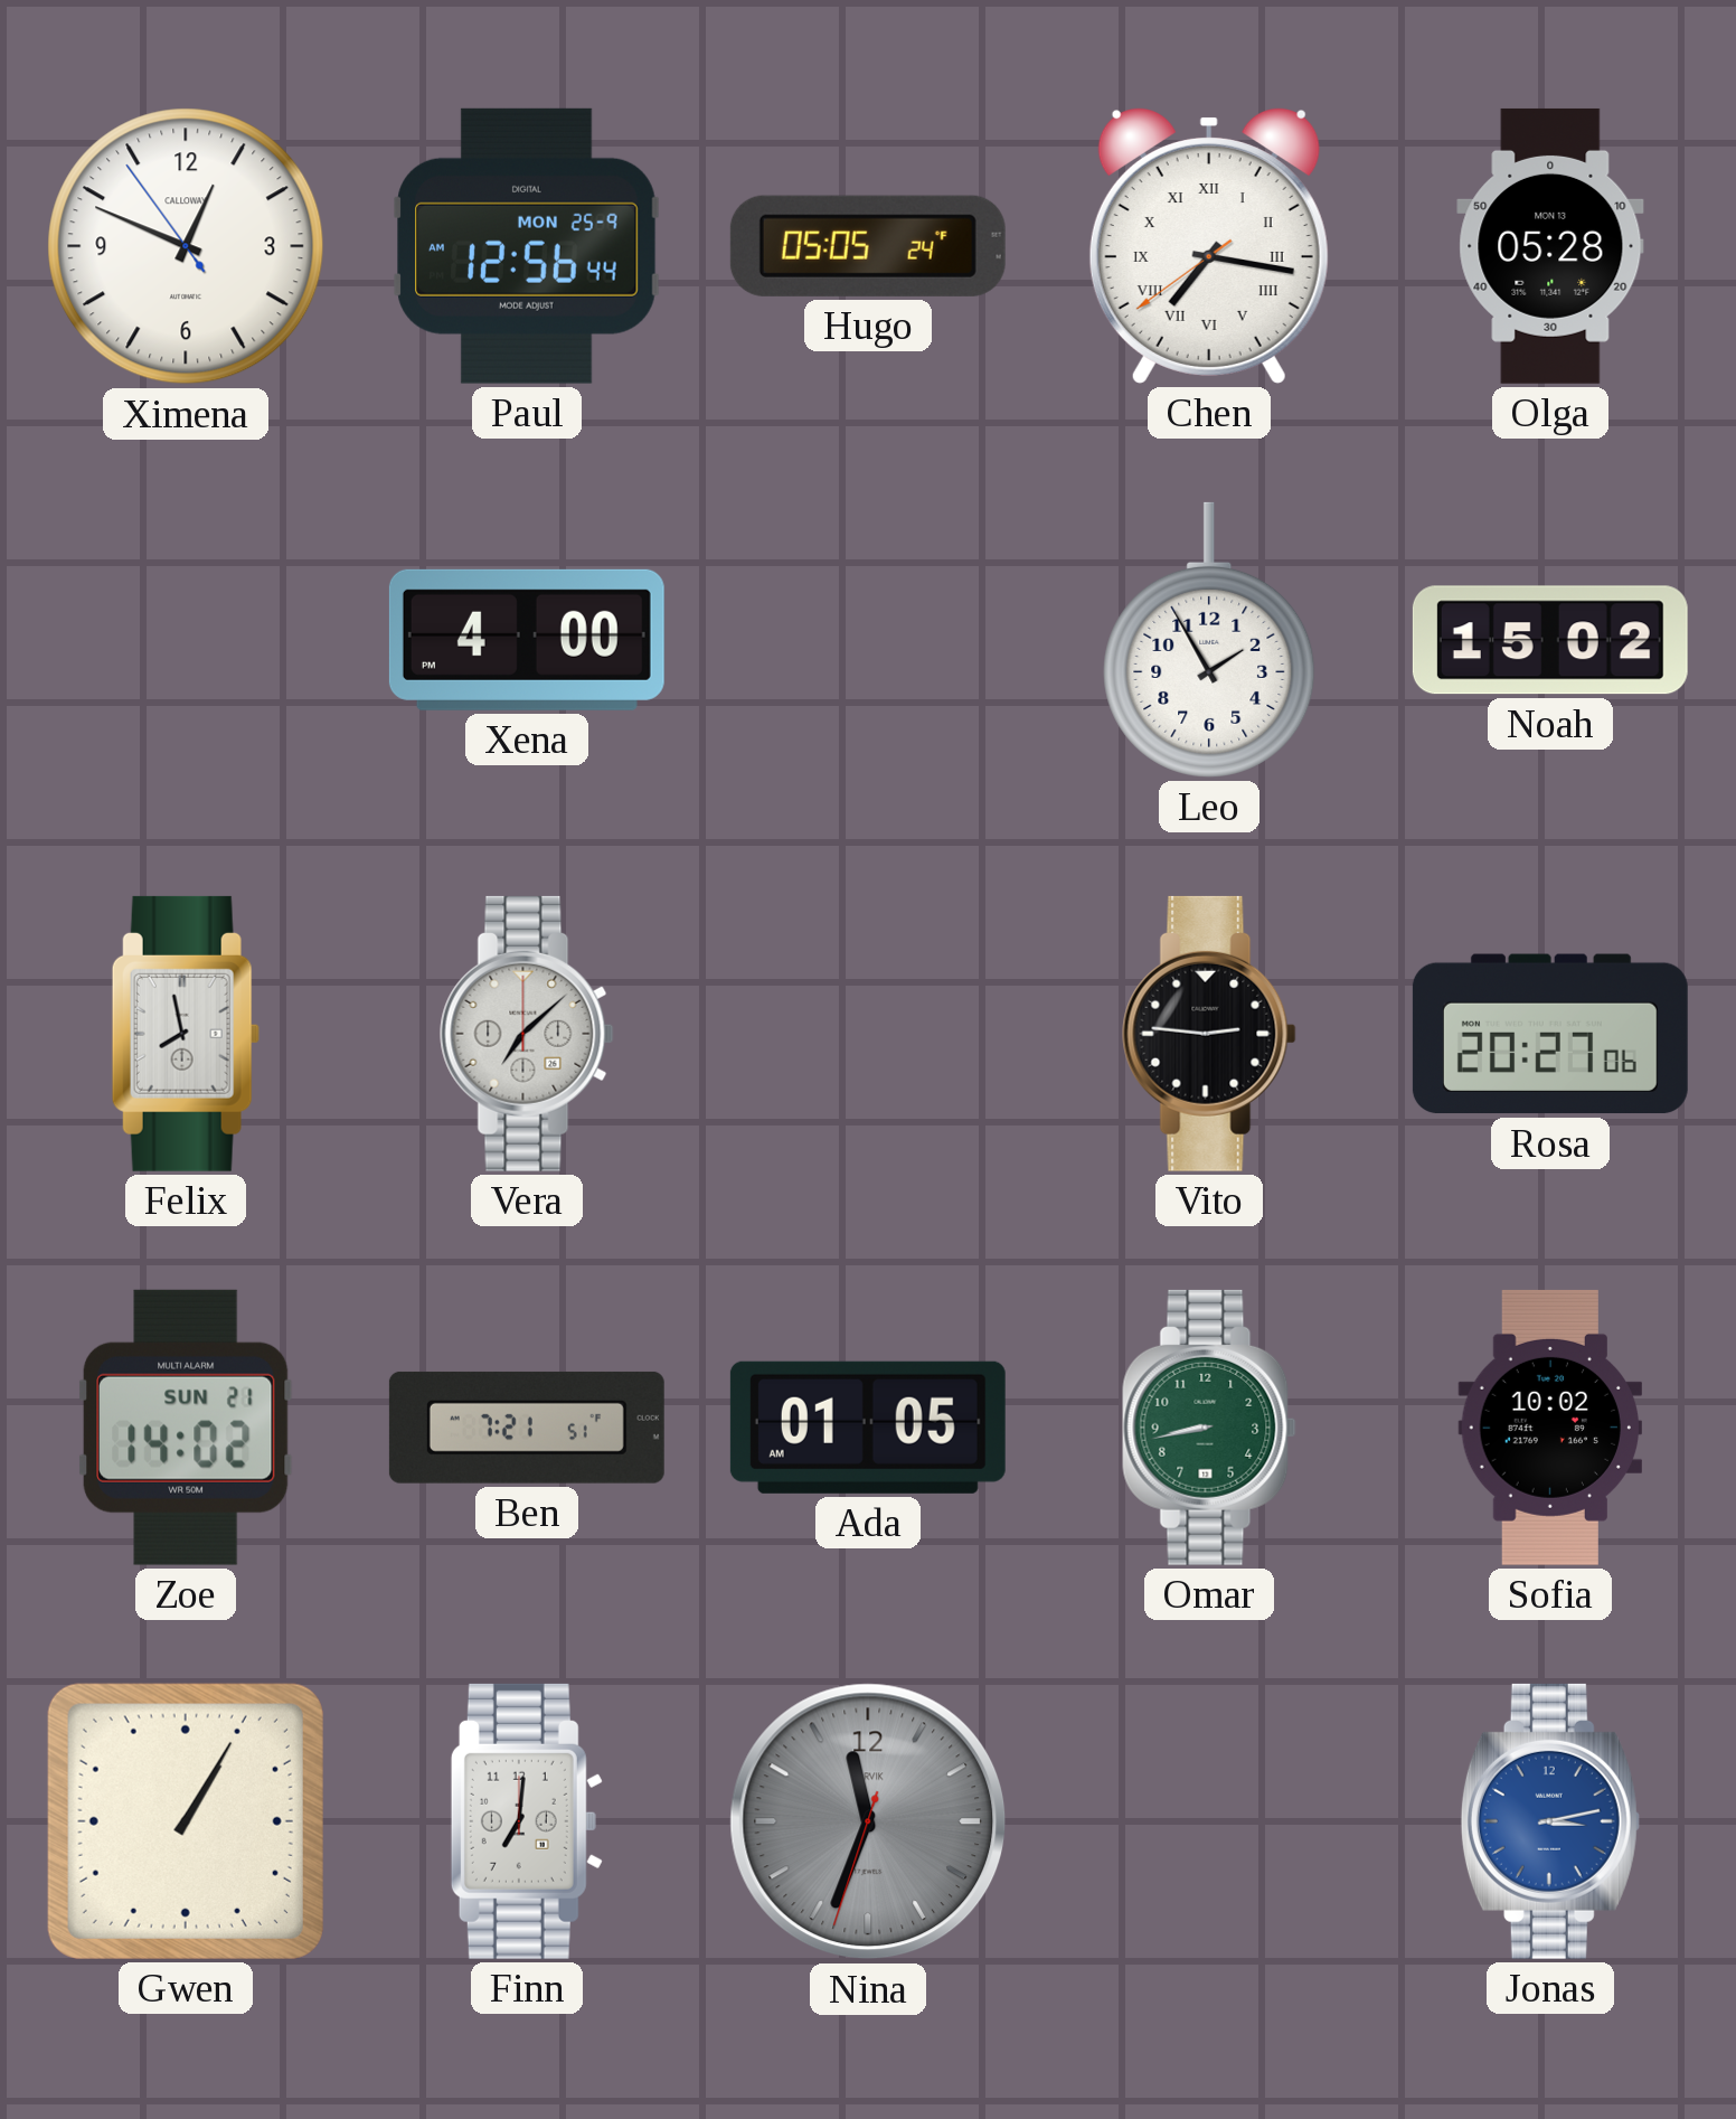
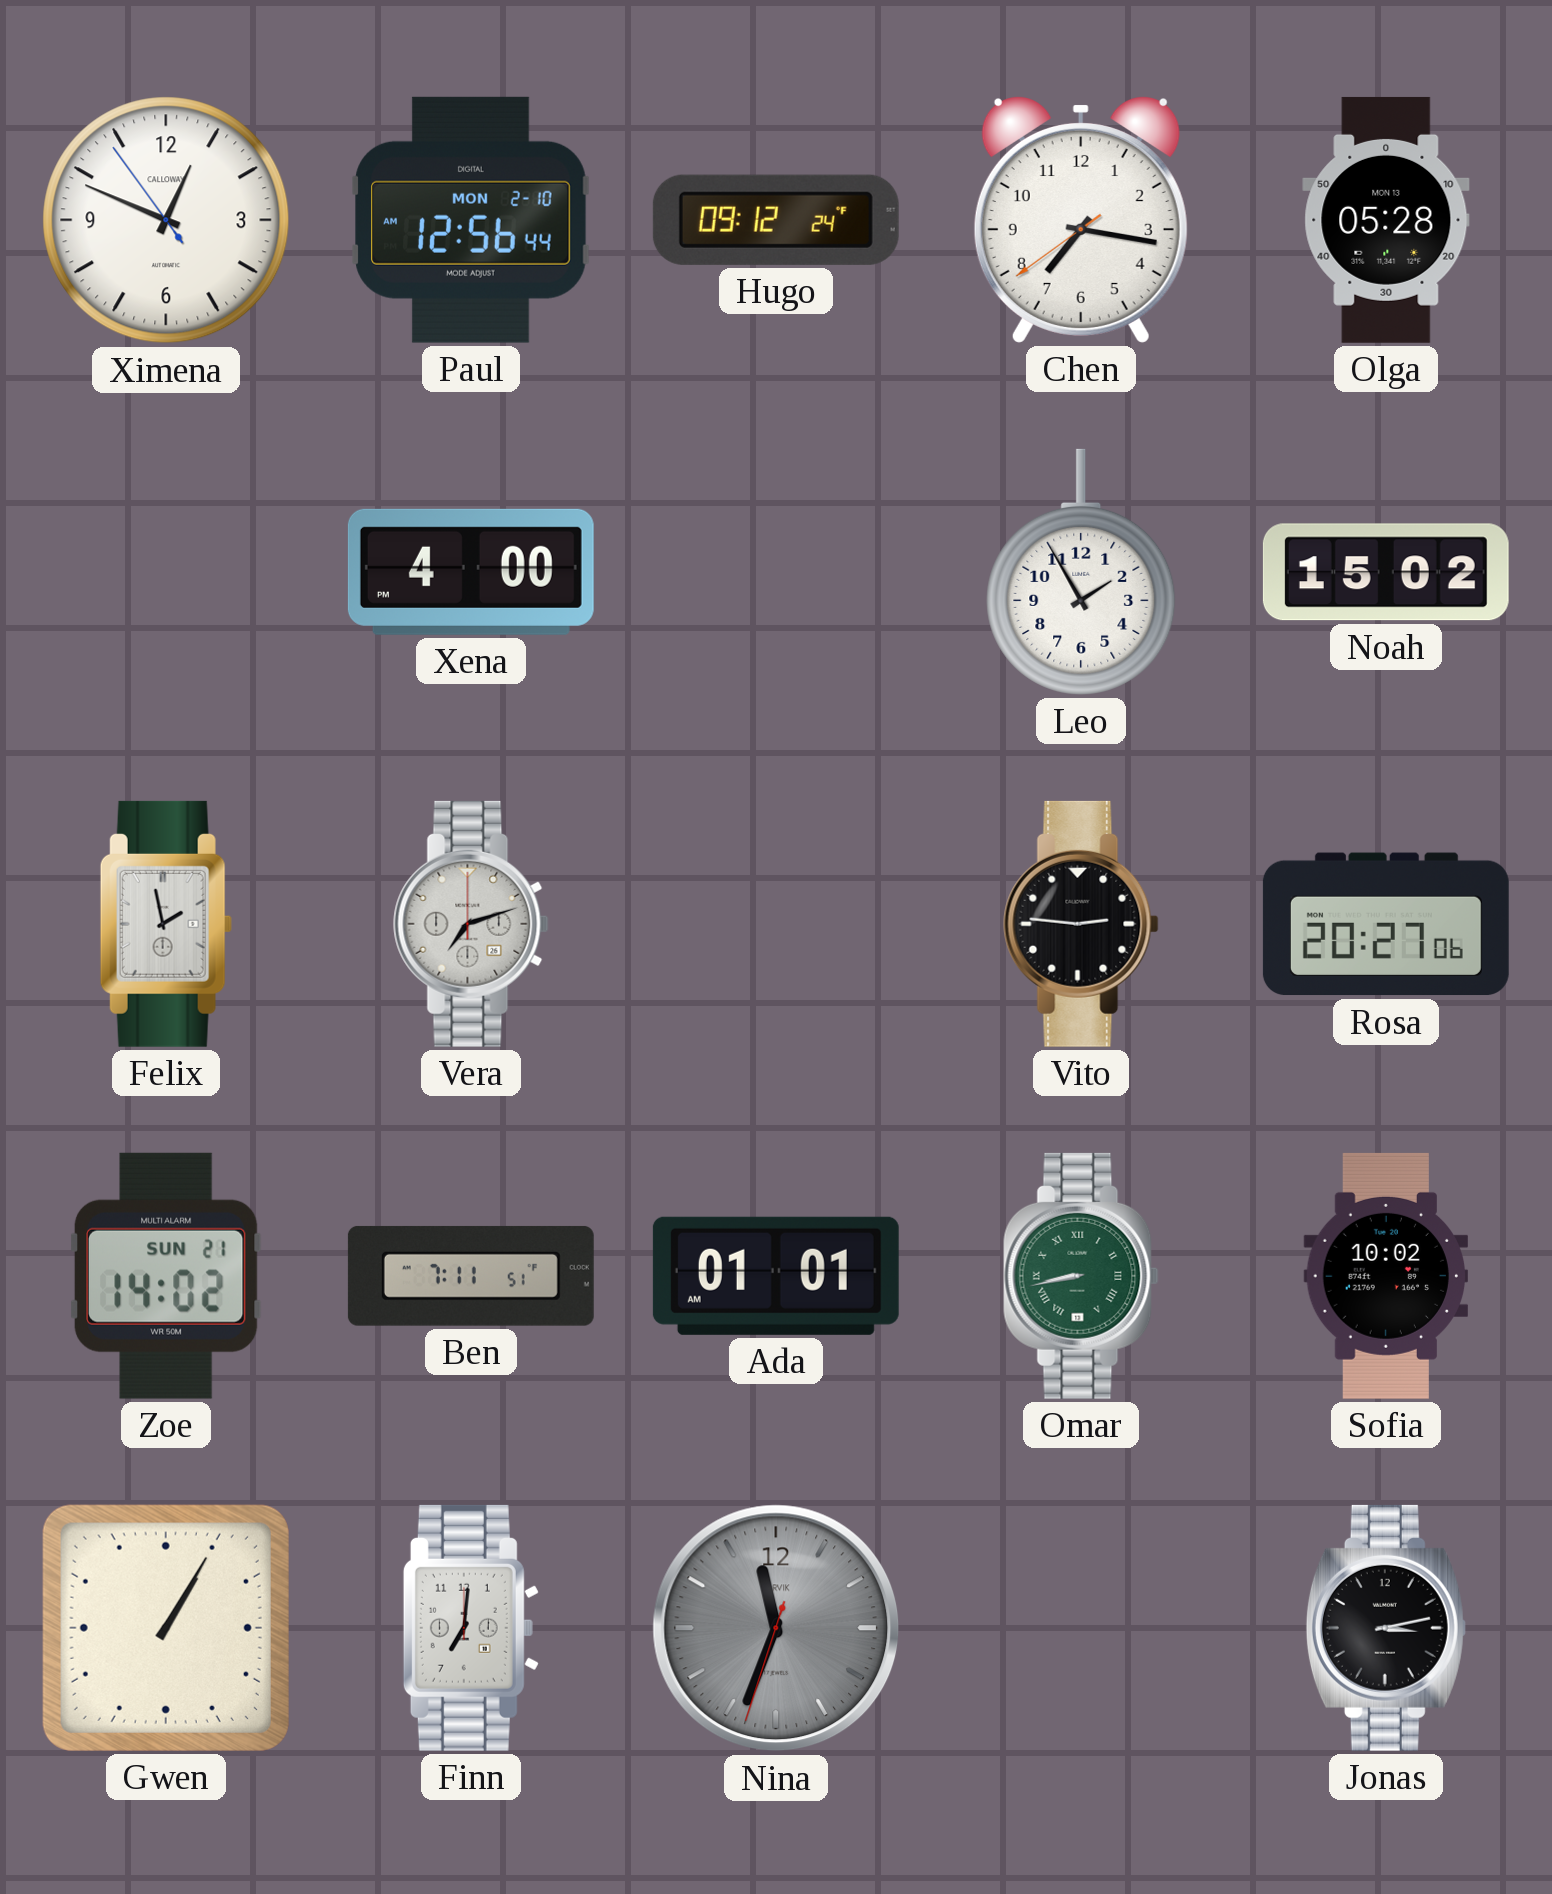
Paul date: MON 25-9 -> MON 2-10 (471, 220)
Hugo: 05:05 -> 09:12 (776, 220)
Chen numerals: Roman -> Arabic (1081, 220)
Felix: 7:58 -> 1:58 (166, 924)
Vera: 7:08 -> 7:12 (471, 924)
Ben: 7:21 -> 7:11 (471, 1276)
Ada: 01:05 -> 01:01 (776, 1276)
Omar numerals: Arabic -> Roman (1081, 1276)
Jonas dial: blue -> black (1386, 1628)
